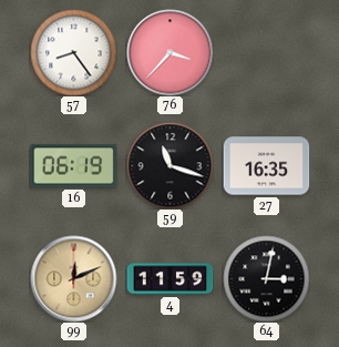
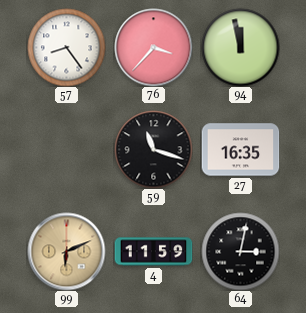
94: none -> 11:58 (240, 47)
16: 06:19 -> none (73, 166)
99: 12:11 -> 6:11 (66, 251)
